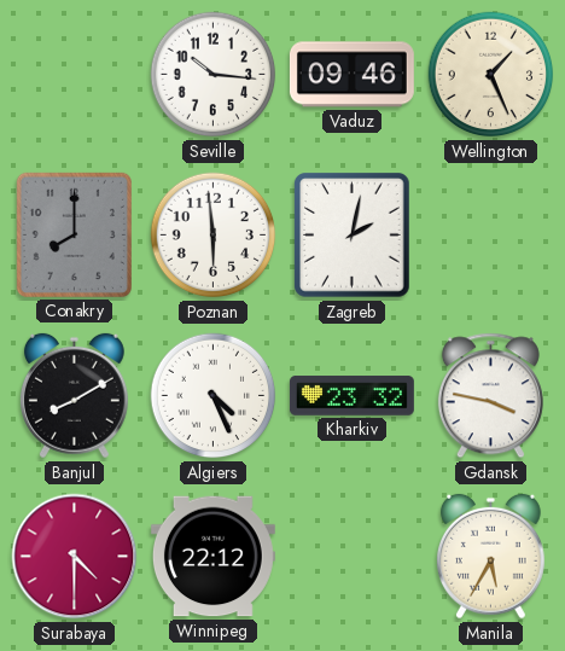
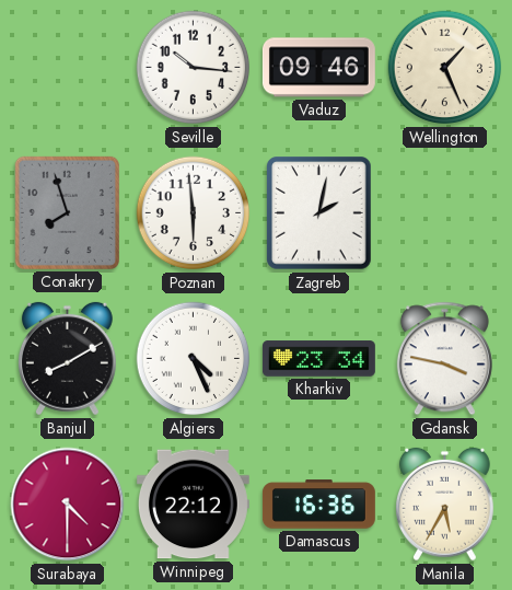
Conakry: 8:00 -> 7:57 (67, 212)
Kharkiv: 23:32 -> 23:34 (318, 359)
Damascus: none -> 16:36 (318, 505)
